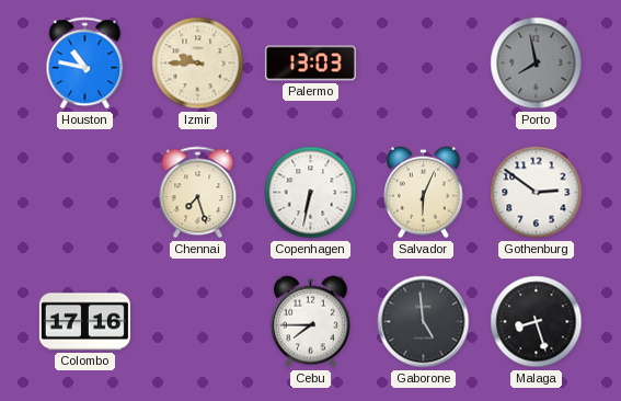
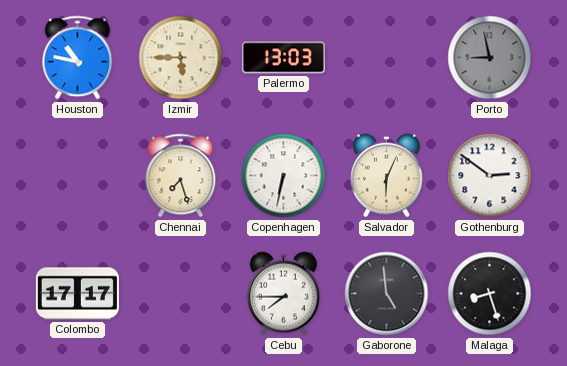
Izmir: 9:45 -> 5:45 (181, 58)
Porto: 7:58 -> 8:58 (490, 58)
Colombo: 17:16 -> 17:17 (77, 294)
